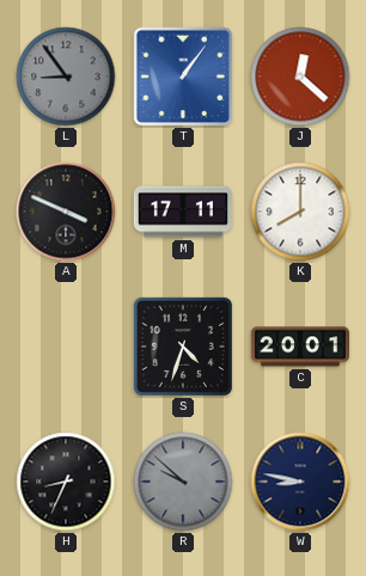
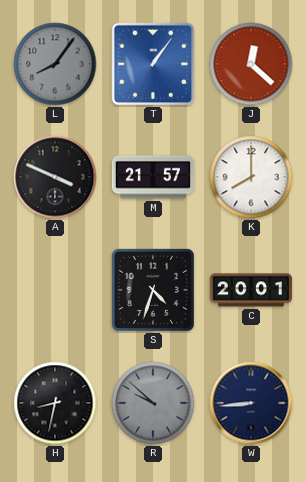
L: 8:54 -> 8:06 (55, 64)
M: 17:11 -> 21:57 (152, 177)
H: 8:34 -> 8:32 (55, 403)
W: 8:47 -> 8:44 (251, 403)
